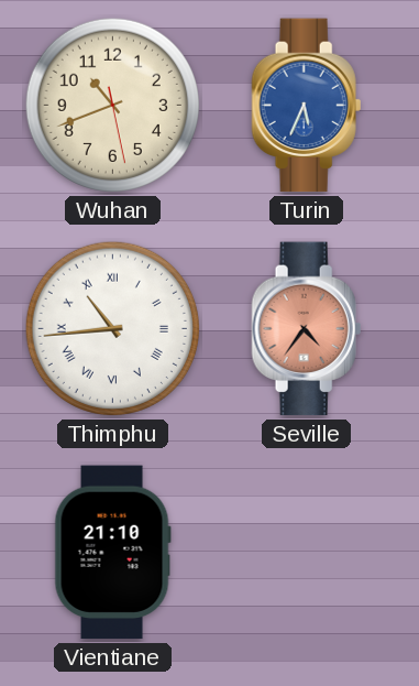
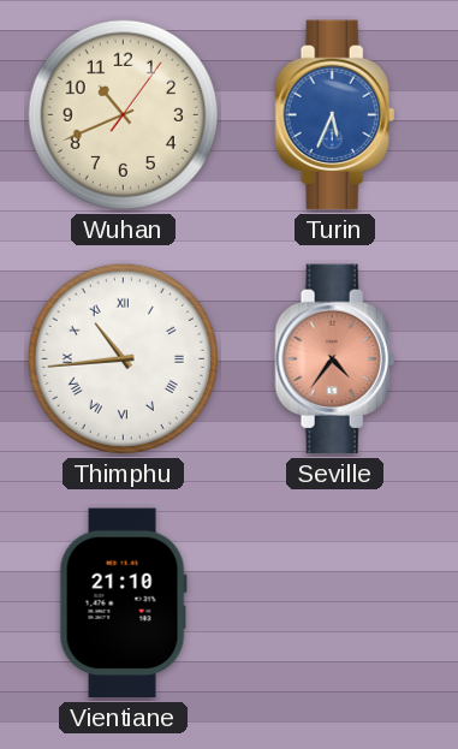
Wuhan: 10:41:28 -> 10:41:06 (123, 114)
